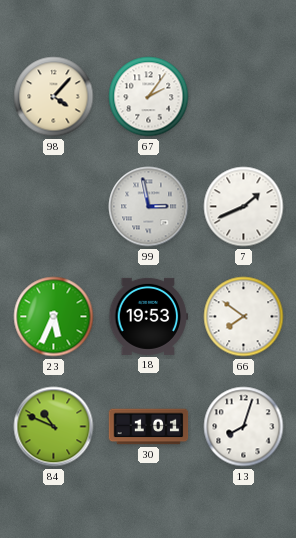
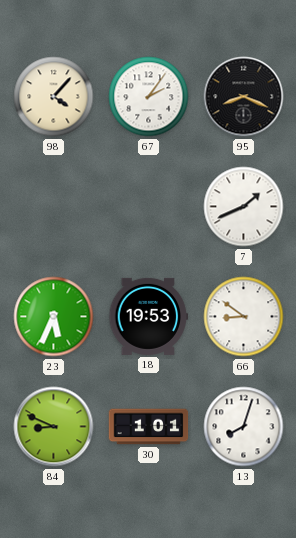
95: none -> 8:19 (244, 97)
99: 2:58 -> none (149, 207)
66: 7:51 -> 8:51 (244, 317)
84: 10:49 -> 8:49 (54, 427)
